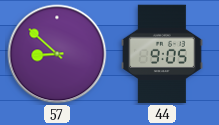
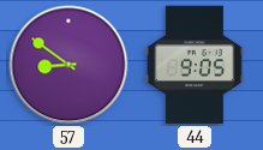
57: 8:52 -> 8:51 (68, 65)
